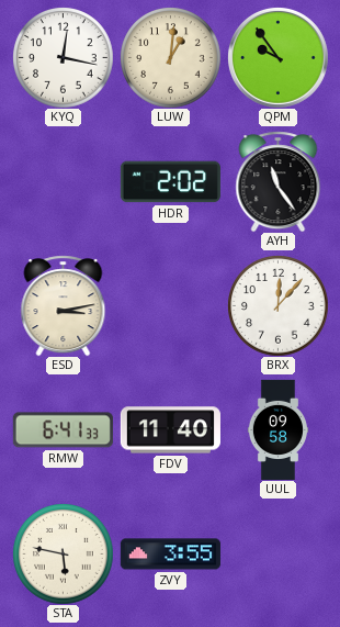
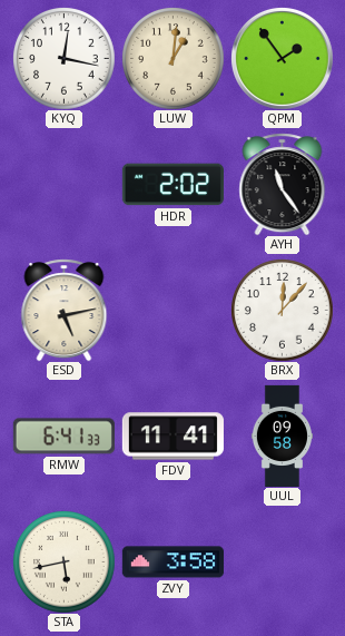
QPM: 9:54 -> 1:54 (283, 59)
ESD: 3:13 -> 5:13 (65, 310)
FDV: 11:40 -> 11:41 (172, 437)
STA: 5:47 -> 5:43 (65, 562)
ZVY: 3:55 -> 3:58 (172, 562)
